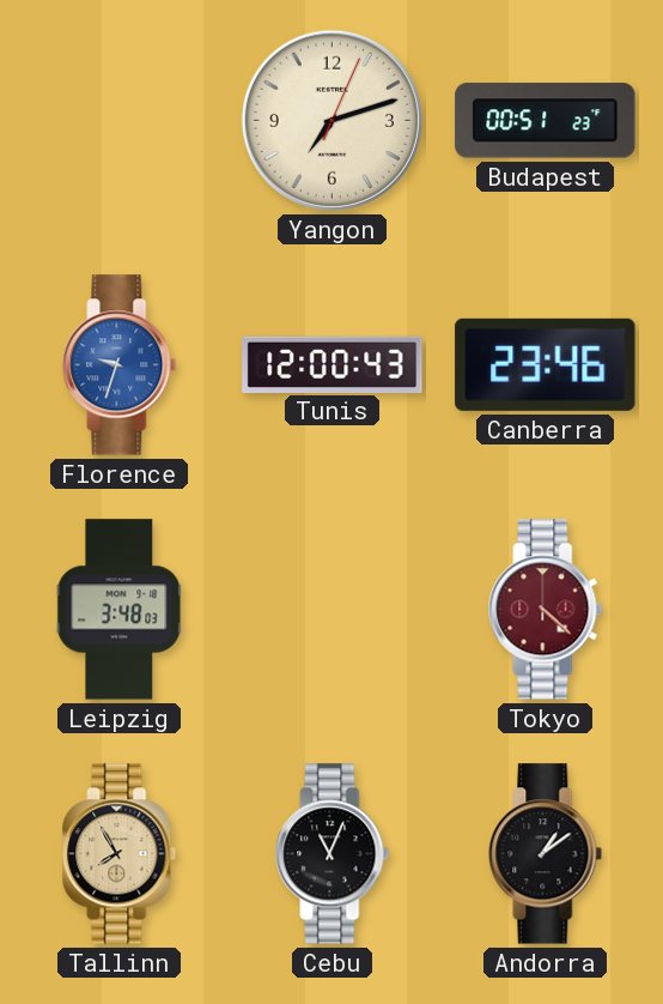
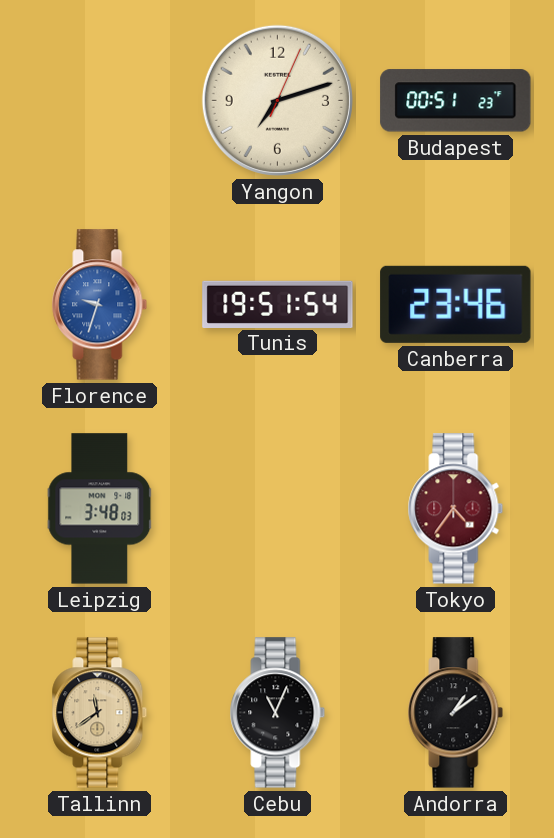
Tunis: 12:00 -> 19:51 (278, 304)
Tokyo: 4:22 -> 4:36 (456, 509)
Tallinn: 7:55 -> 11:39 (100, 713)
